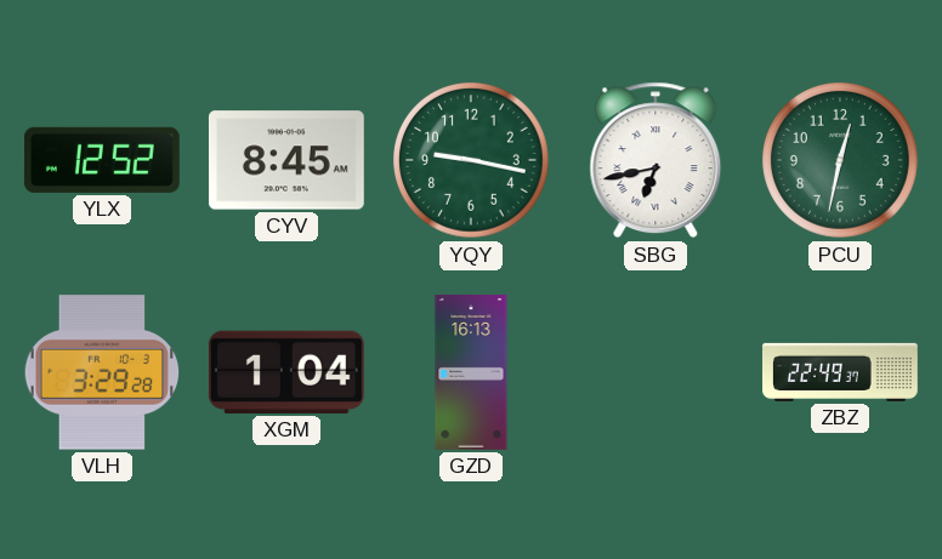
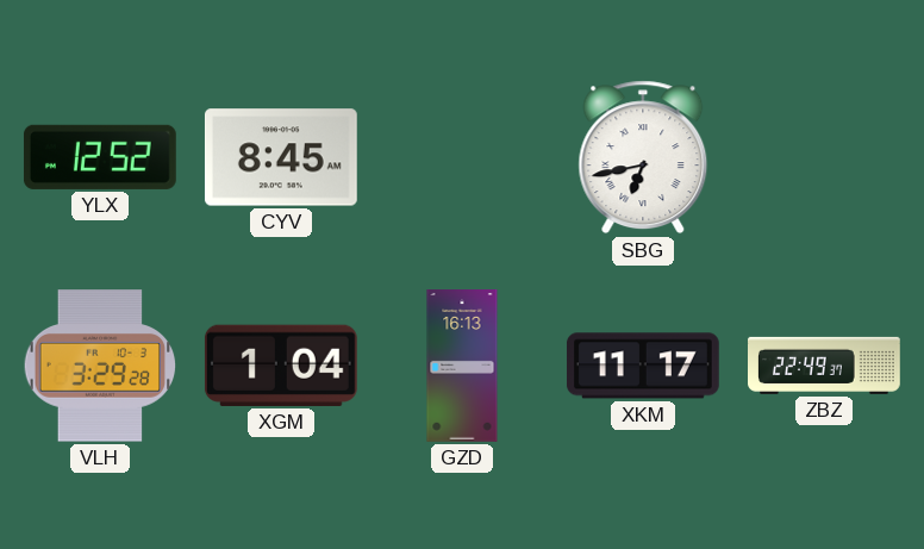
YQY: 9:17 -> none (472, 161)
PCU: 12:32 -> none (841, 161)
XKM: none -> 11:17 (643, 366)
